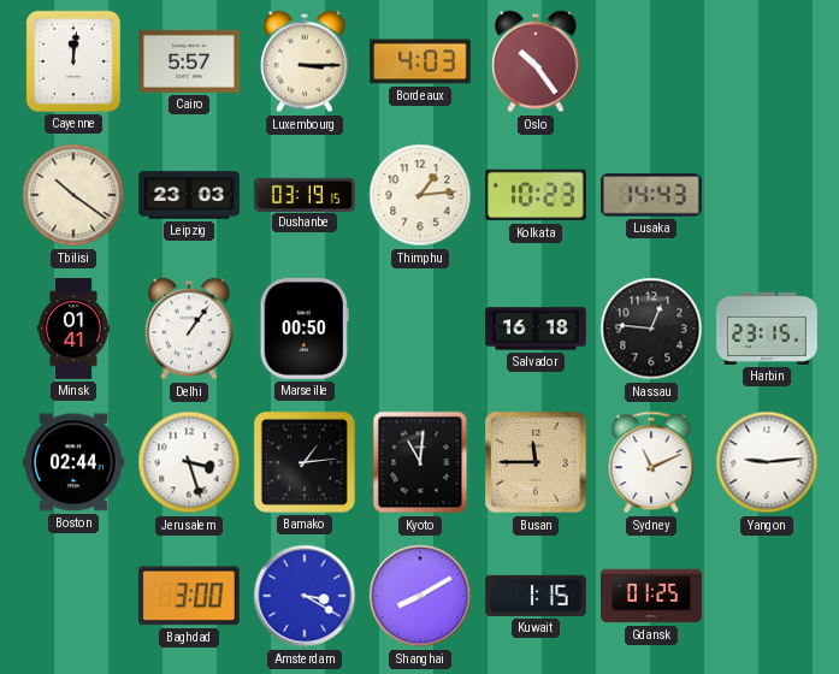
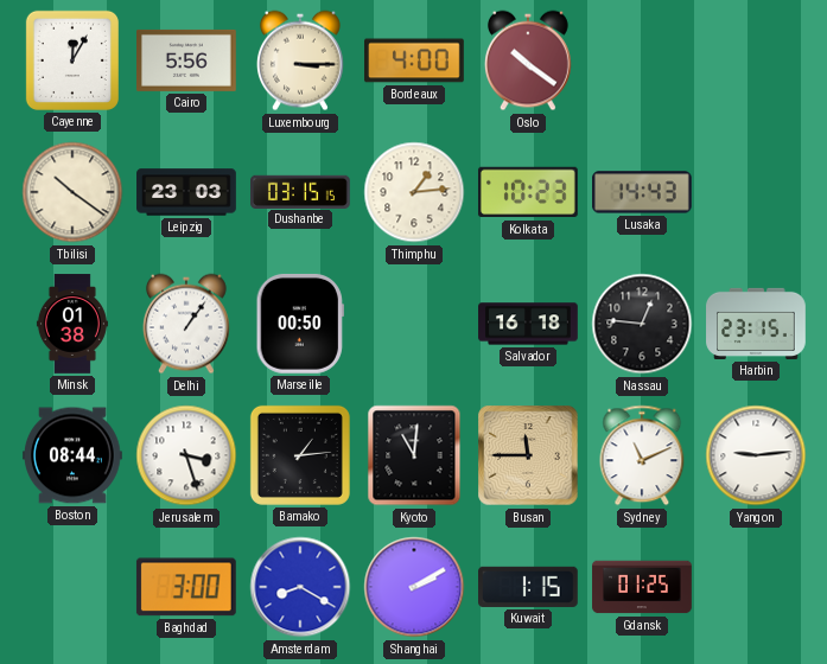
Cayenne: 12:01 -> 12:05 (72, 60)
Cairo: 5:57 -> 5:56 (187, 60)
Bordeaux: 4:03 -> 4:00 (415, 60)
Oslo: 10:24 -> 10:21 (528, 60)
Dushanbe: 03:19 -> 03:15 (301, 191)
Minsk: 01:41 -> 01:38 (72, 324)
Boston: 02:44 -> 08:44 (74, 455)
Amsterdam: 3:20 -> 8:20 (300, 587)
Shanghai: 8:10 -> 2:10 (414, 587)
